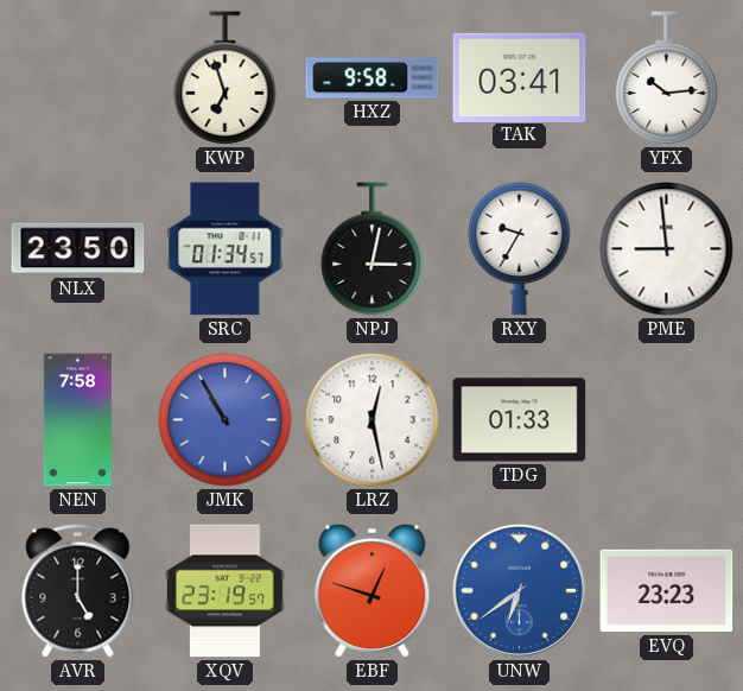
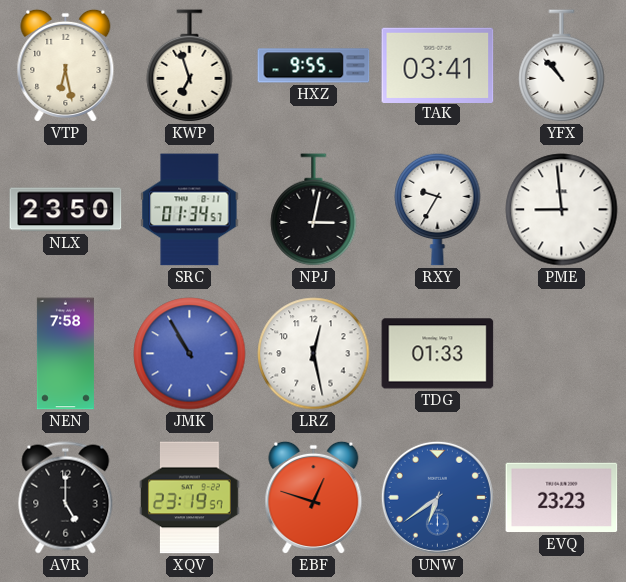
VTP: none -> 6:28 (66, 65)
HXZ: 9:58 -> 9:55 (314, 66)
YFX: 10:14 -> 10:53 (562, 66)
